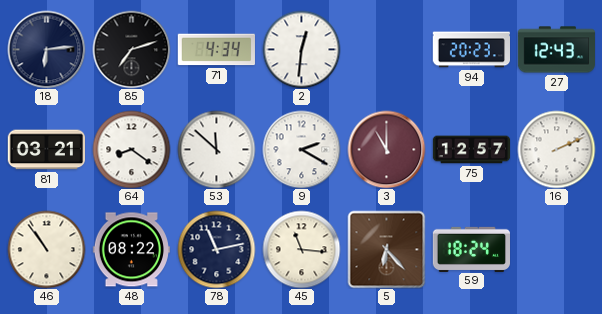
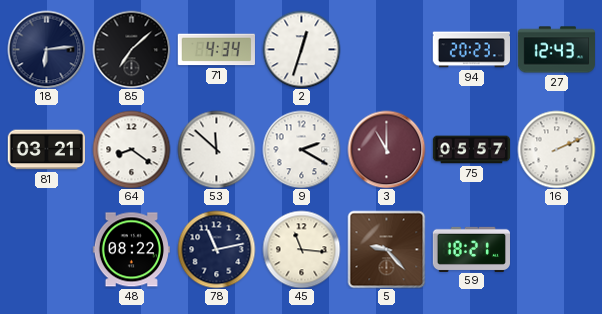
85: 7:12 -> 7:08 (131, 49)
2: 12:31 -> 12:33 (301, 49)
75: 12:57 -> 05:57 (471, 150)
46: 10:54 -> none (46, 249)
5: 6:23 -> 9:23 (386, 249)
59: 18:24 -> 18:21 (471, 249)
